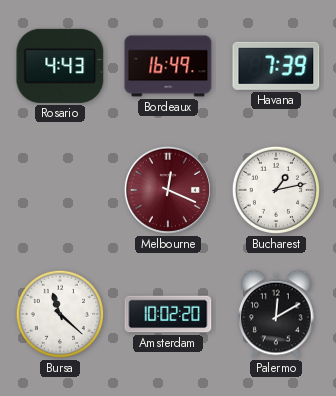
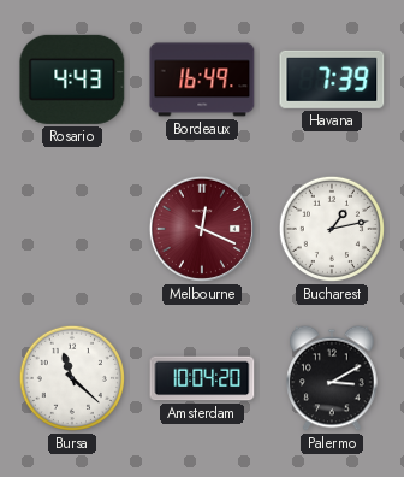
Amsterdam: 10:02 -> 10:04 (202, 378)
Palermo: 12:10 -> 3:10 (332, 378)
